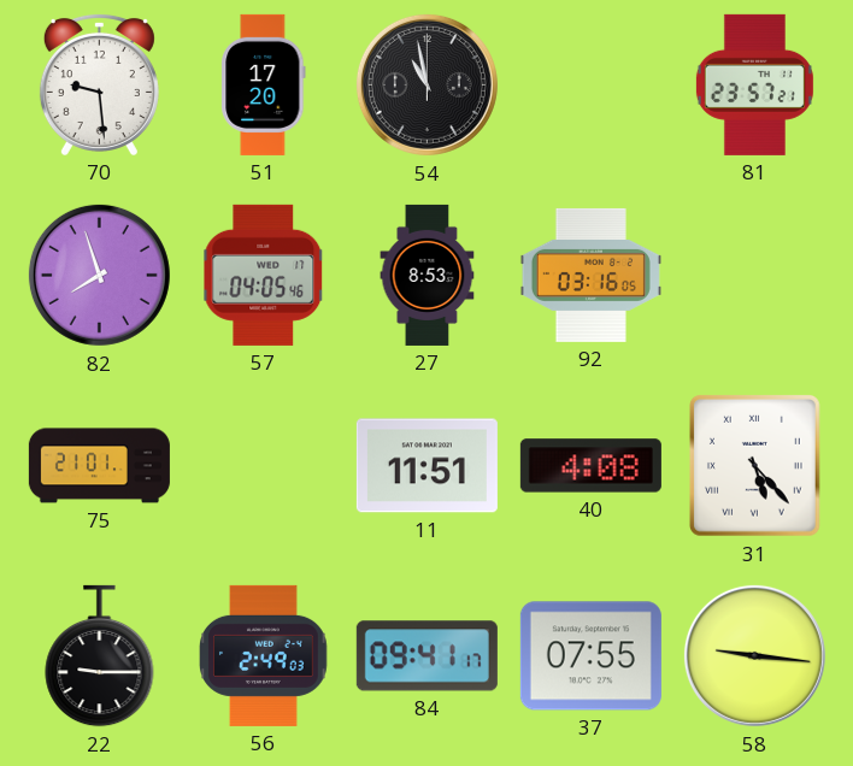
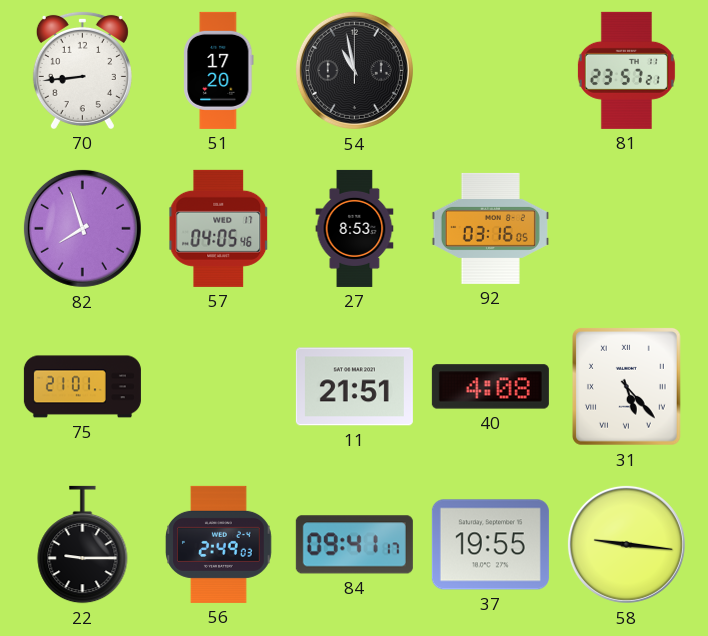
70: 9:29 -> 8:44 (82, 70)
11: 11:51 -> 21:51 (354, 387)
37: 07:55 -> 19:55 (490, 545)
